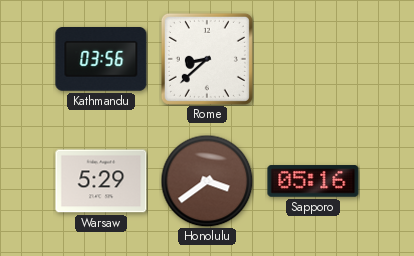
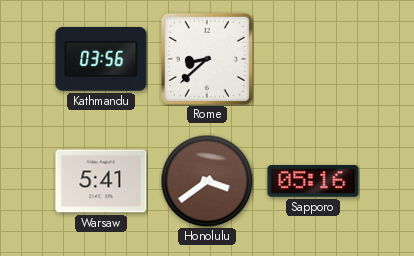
Warsaw: 5:29 -> 5:41 (101, 181)
